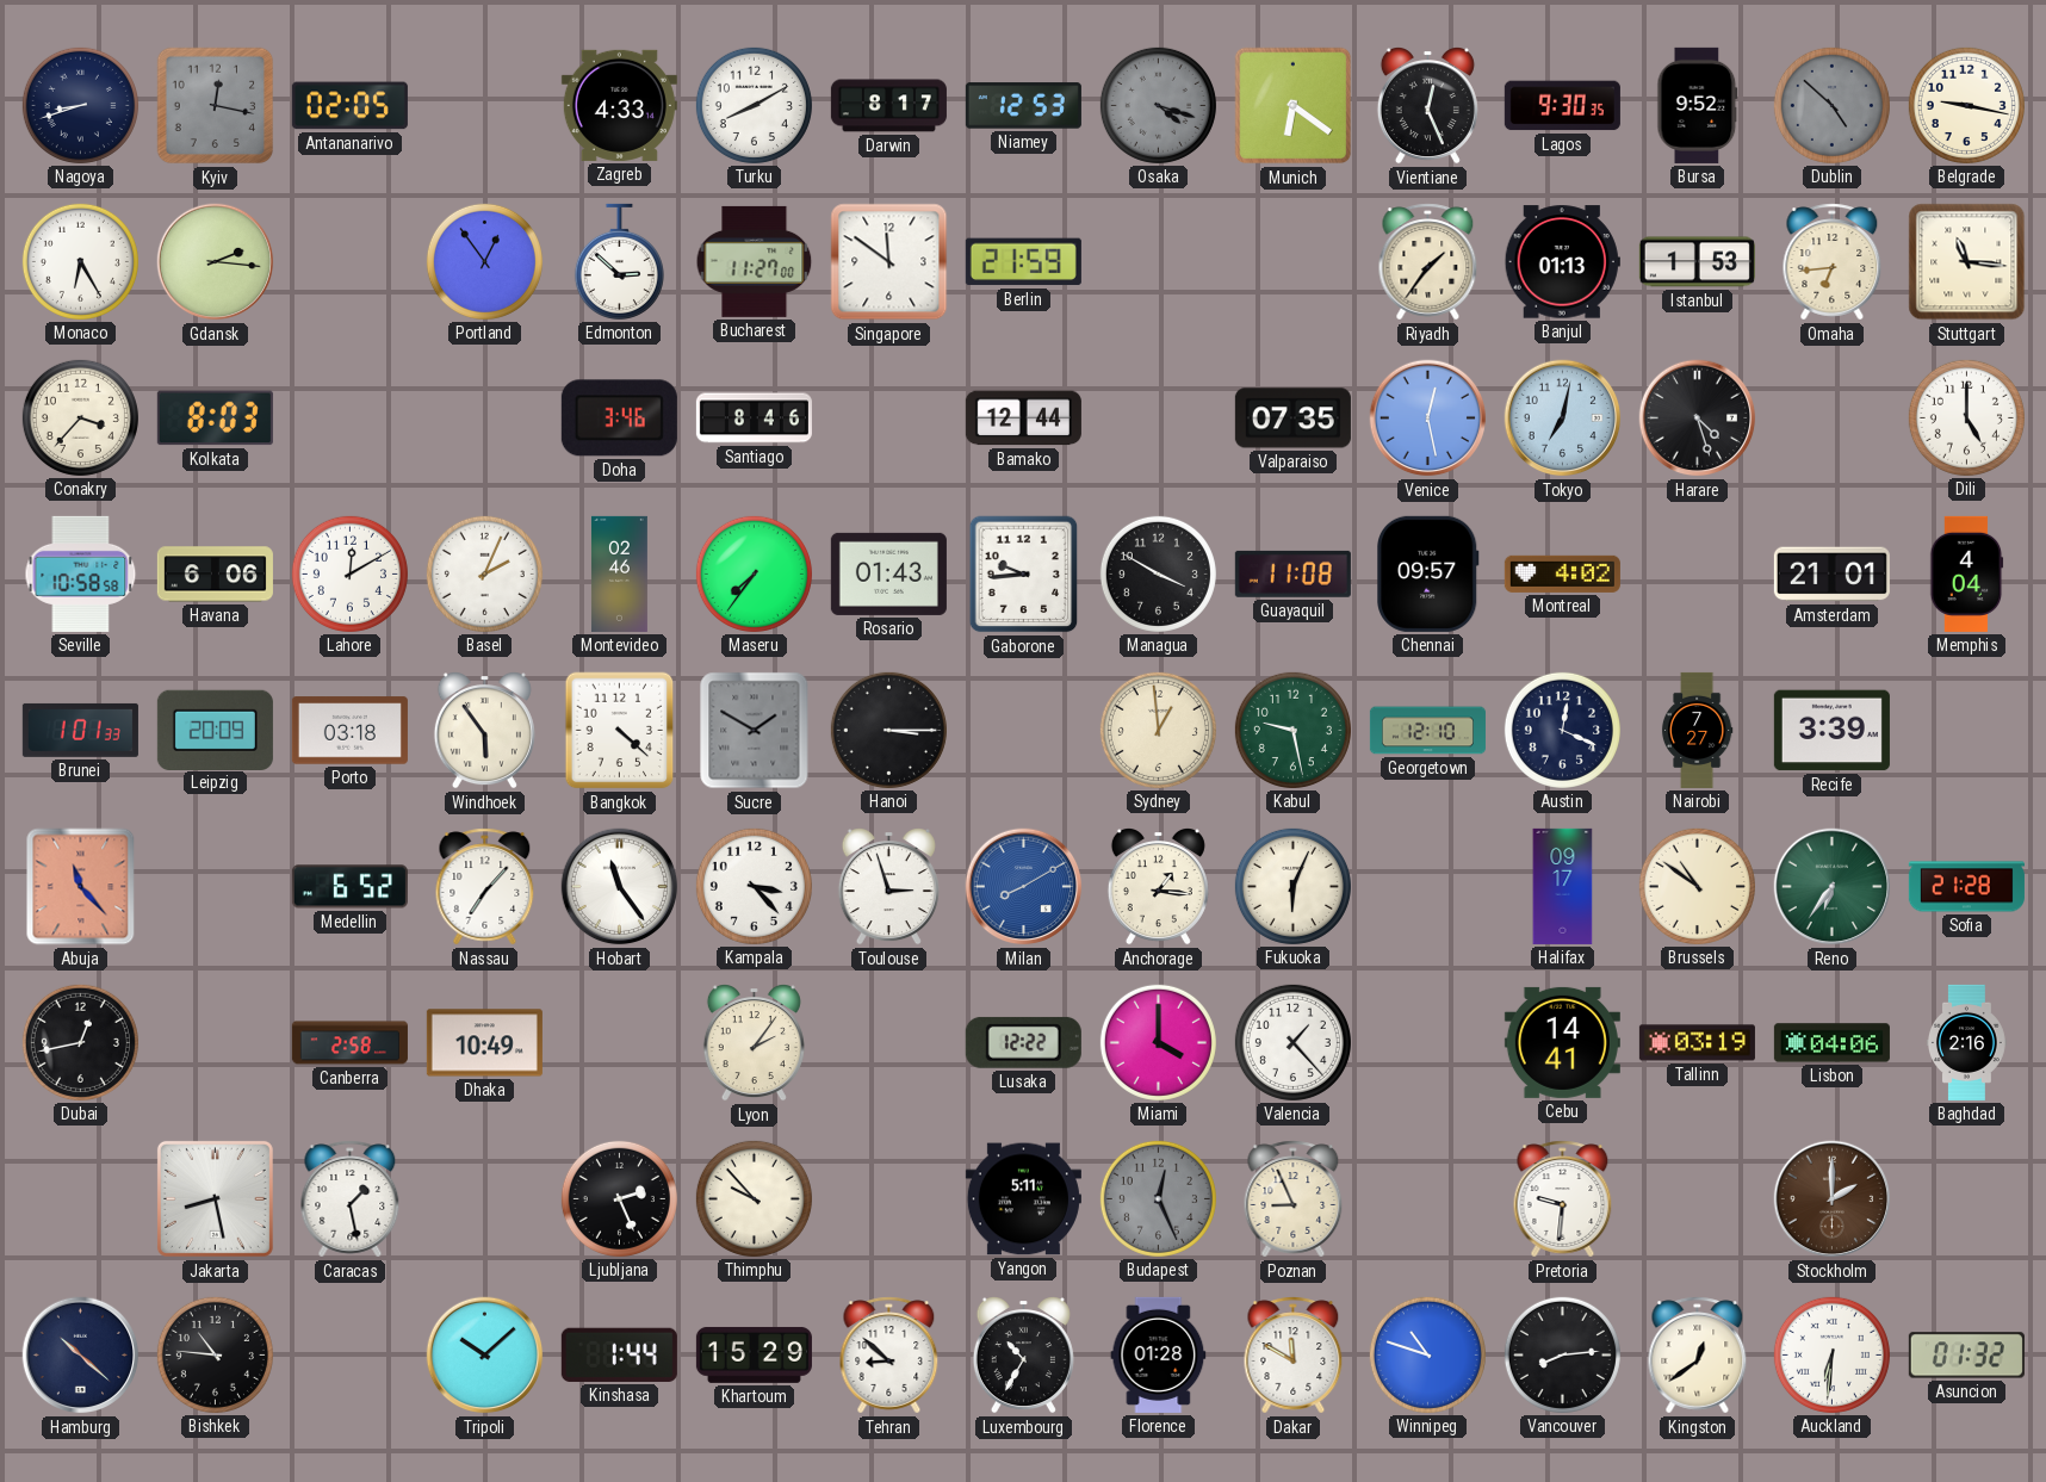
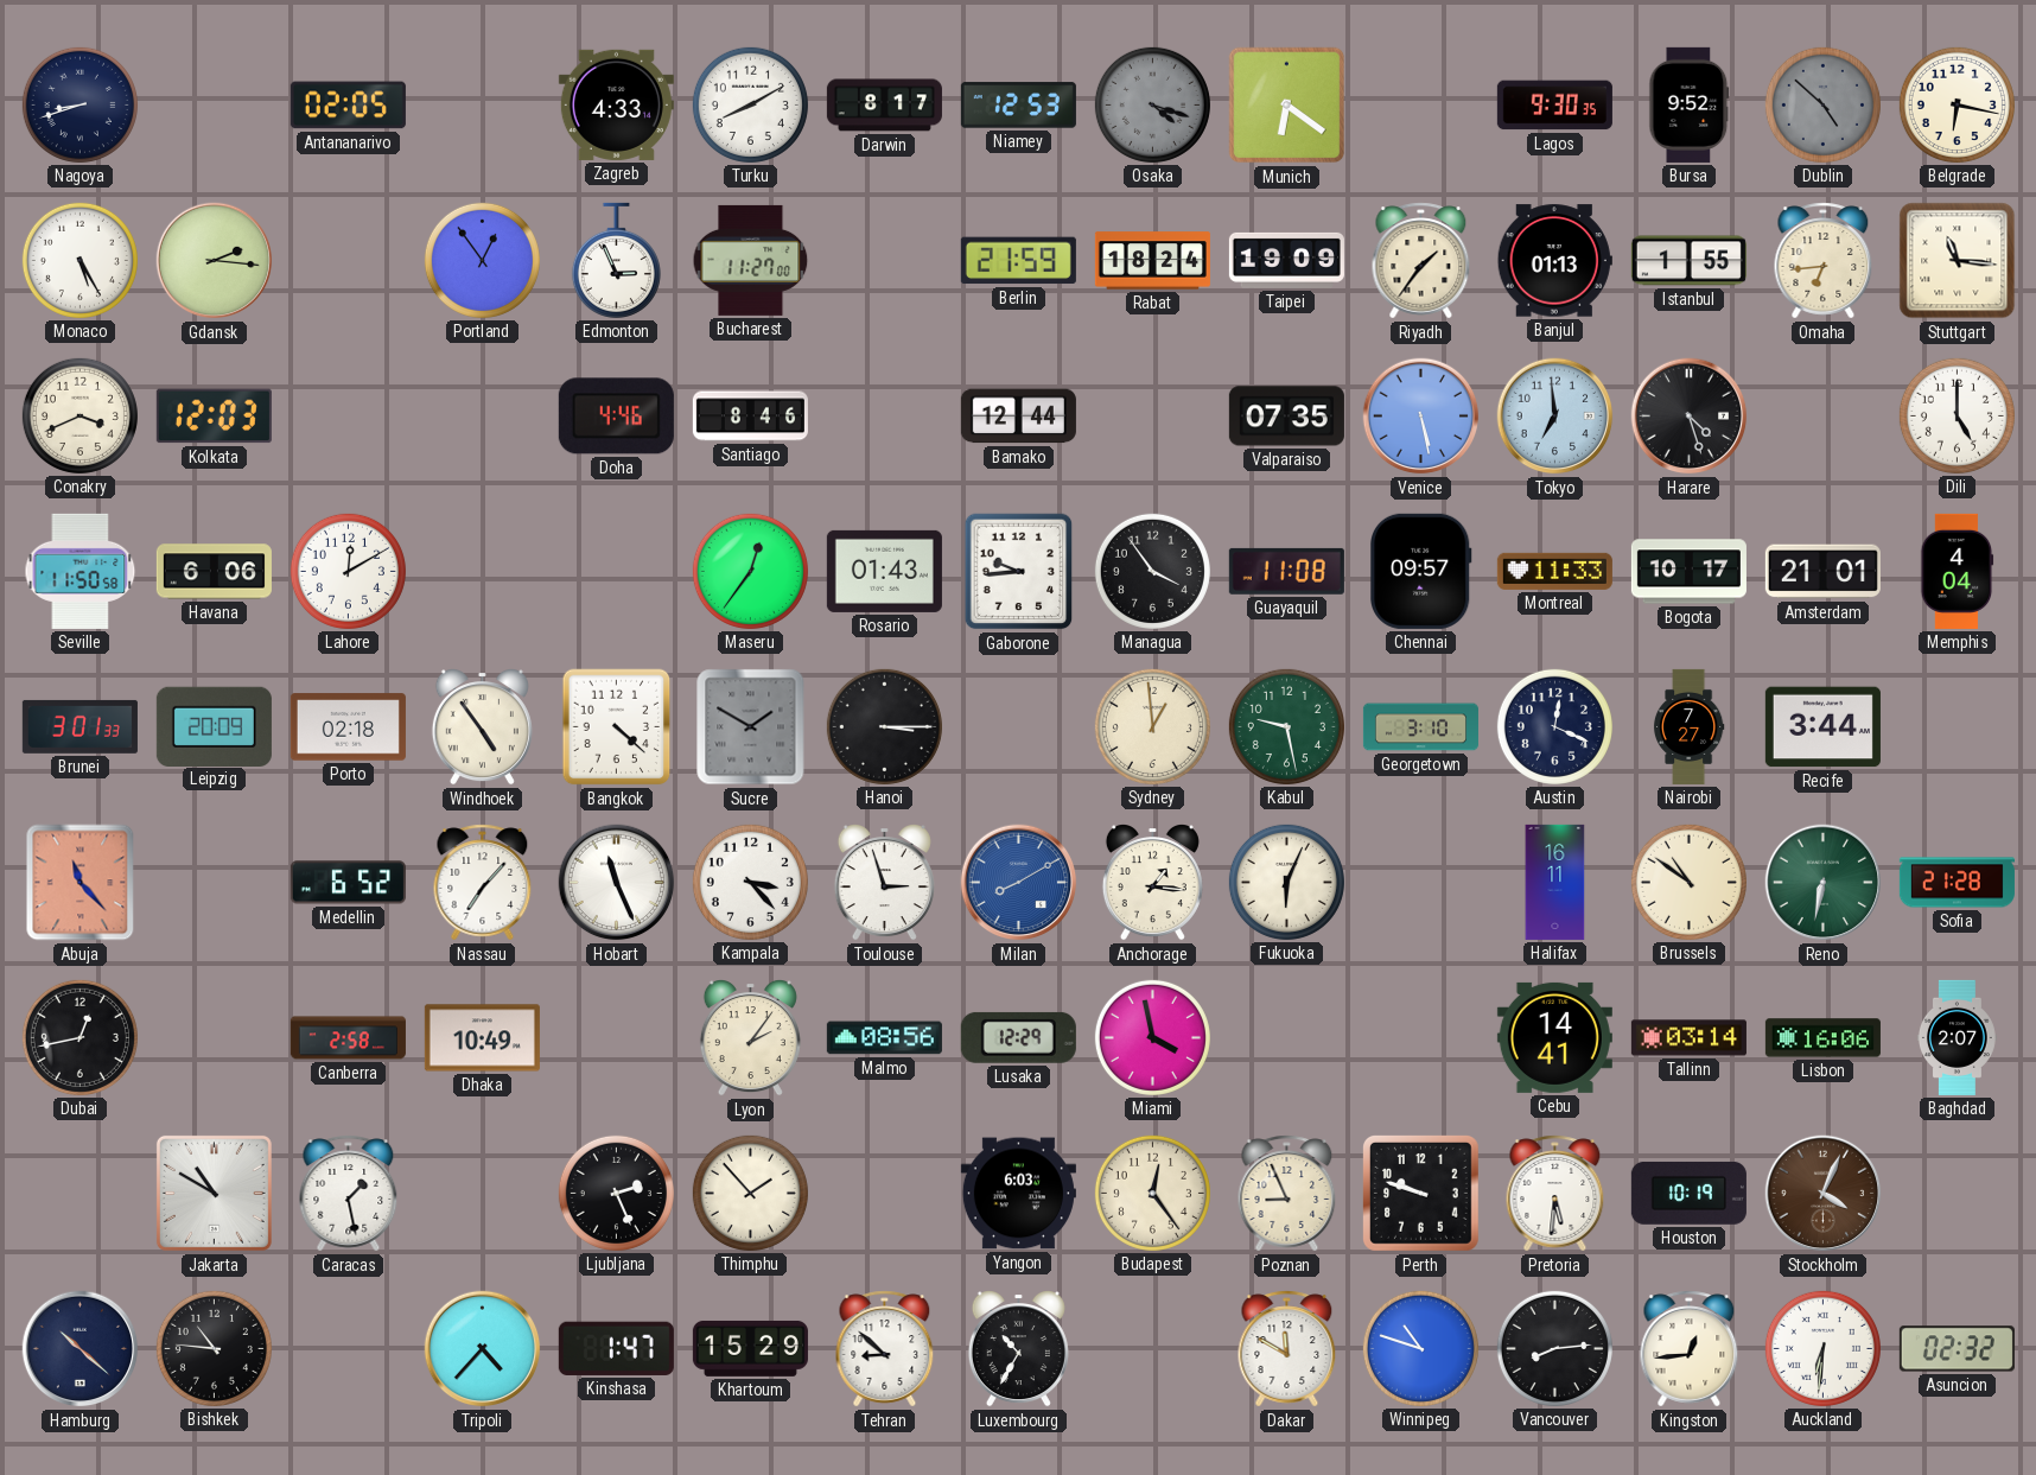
Kyiv: 12:17 -> none (216, 106)
Vientiane: 12:26 -> none (1427, 106)
Belgrade: 9:17 -> 6:17 (1957, 104)
Monaco: 6:25 -> 5:25 (79, 260)
Edmonton: 2:52 -> 2:56 (616, 260)
Singapore: 11:51 -> none (889, 262)
Rabat: none -> 18:24 (1152, 261)
Taipei: none -> 19:09 (1286, 260)
Istanbul: 1:53 -> 1:55 (1688, 261)
Conakry: 3:37 -> 3:41 (79, 415)
Kolkata: 8:03 -> 12:03 (214, 417)
Doha: 3:46 -> 4:46 (616, 417)
Venice: 12:28 -> 5:28 (1421, 417)
Tokyo: 7:02 -> 6:59 (1555, 417)
Seville: 10:58 -> 11:50 (81, 571)
Basel: 2:04 -> none (484, 573)
Montevideo: 02:46 -> none (619, 573)
Maseru: 7:36 -> 12:36 (750, 571)
Managua: 3:50 -> 3:54 (1152, 571)
Montreal: 4:02 -> 11:33 (1554, 571)
Bogota: none -> 10:17 (1688, 572)
Brunei: 1:01 -> 3:01 (79, 726)
Porto: 03:18 -> 02:18 (348, 727)
Windhoek: 5:54 -> 4:54 (482, 727)
Georgetown: 12:10 -> 3:10 (1420, 727)
Recife: 3:39 -> 3:44 (1822, 727)
Hobart: 11:24 -> 11:26 (617, 883)
Halifax: 09:17 -> 16:11 (1555, 882)
Reno: 6:36 -> 6:32 (1824, 883)
Malmo: none -> 08:56 (884, 1038)
Lusaka: 12:22 -> 12:29 (1018, 1037)
Miami: 4:00 -> 3:58 (1152, 1037)
Valencia: 1:23 -> none (1292, 1042)
Tallinn: 03:19 -> 03:14 (1688, 1038)
Lisbon: 04:06 -> 16:06 (1822, 1038)
Baghdad: 2:16 -> 2:07 (1957, 1037)
Jakarta: 8:28 -> 10:50 (214, 1193)
Thimphu: 9:53 -> 1:53 (750, 1193)
Yangon: 5:11 -> 6:03 (1018, 1194)
Budapest: 12:26 -> 12:24 (1152, 1193)
Budapest dial: grey -> cream (1152, 1193)
Perth: none -> 9:48 (1420, 1193)
Pretoria: 9:31 -> 5:31 (1555, 1194)
Houston: none -> 10:19 (1688, 1193)
Stockholm: 2:00 -> 4:04 (1824, 1194)
Tripoli: 10:08 -> 4:37 (483, 1349)
Kinshasa: 1:44 -> 1:47 (616, 1348)
Florence: 01:28 -> none (1159, 1354)
Kingston: 12:39 -> 12:44 (1690, 1349)
Asuncion: 01:32 -> 02:32 (1957, 1349)
